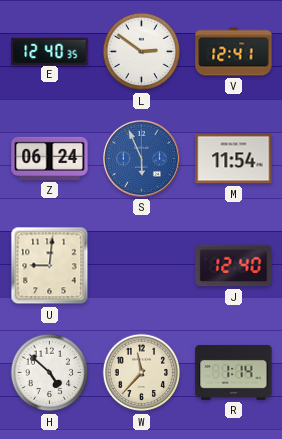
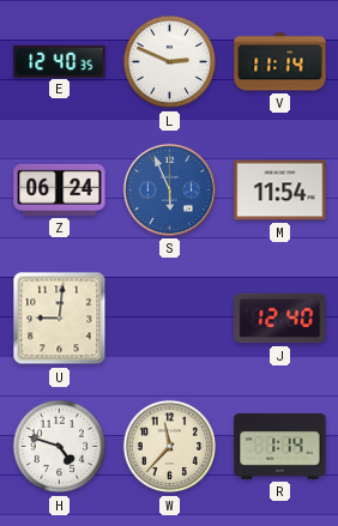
L: 2:51 -> 2:49 (170, 62)
V: 12:41 -> 11:14 (280, 62)
H: 4:52 -> 4:48 (60, 447)
